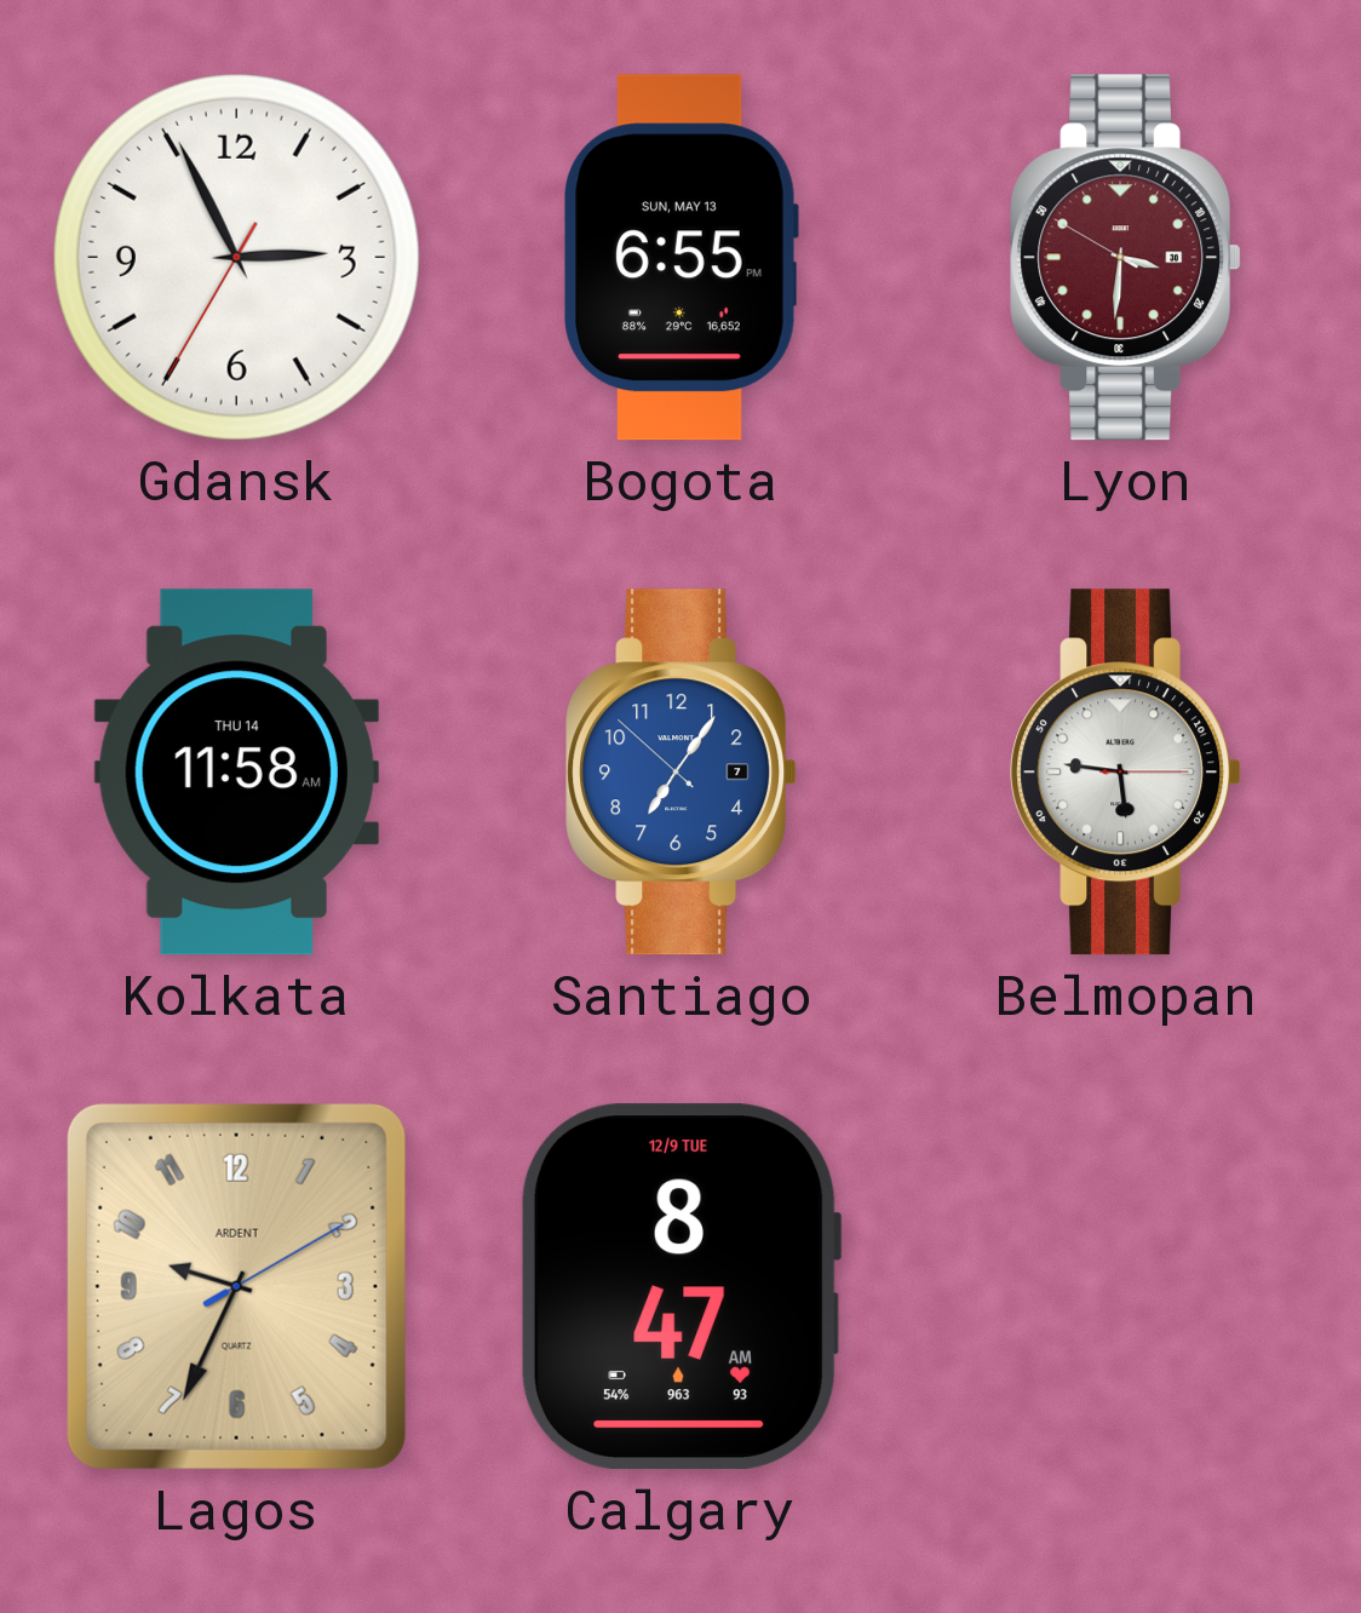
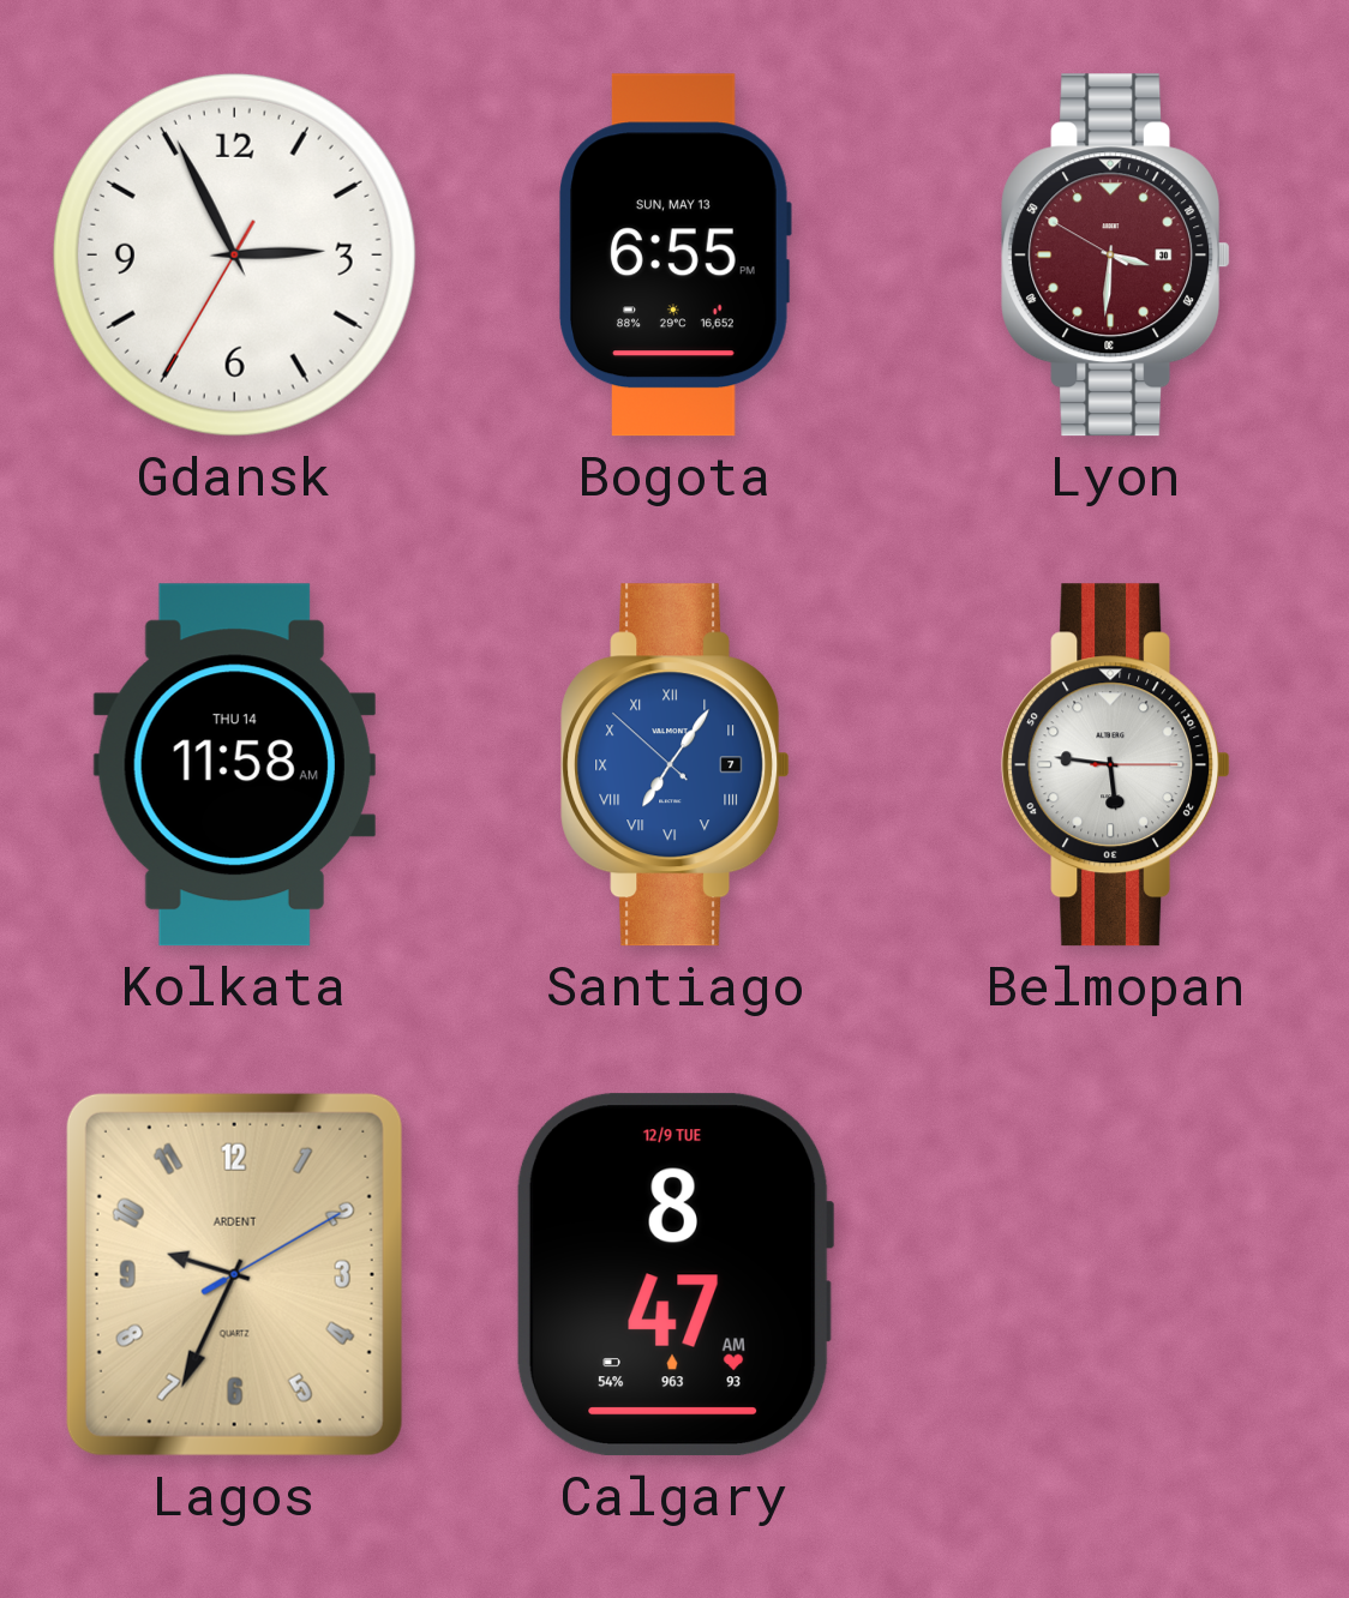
Santiago numerals: Arabic -> Roman (676, 765)
